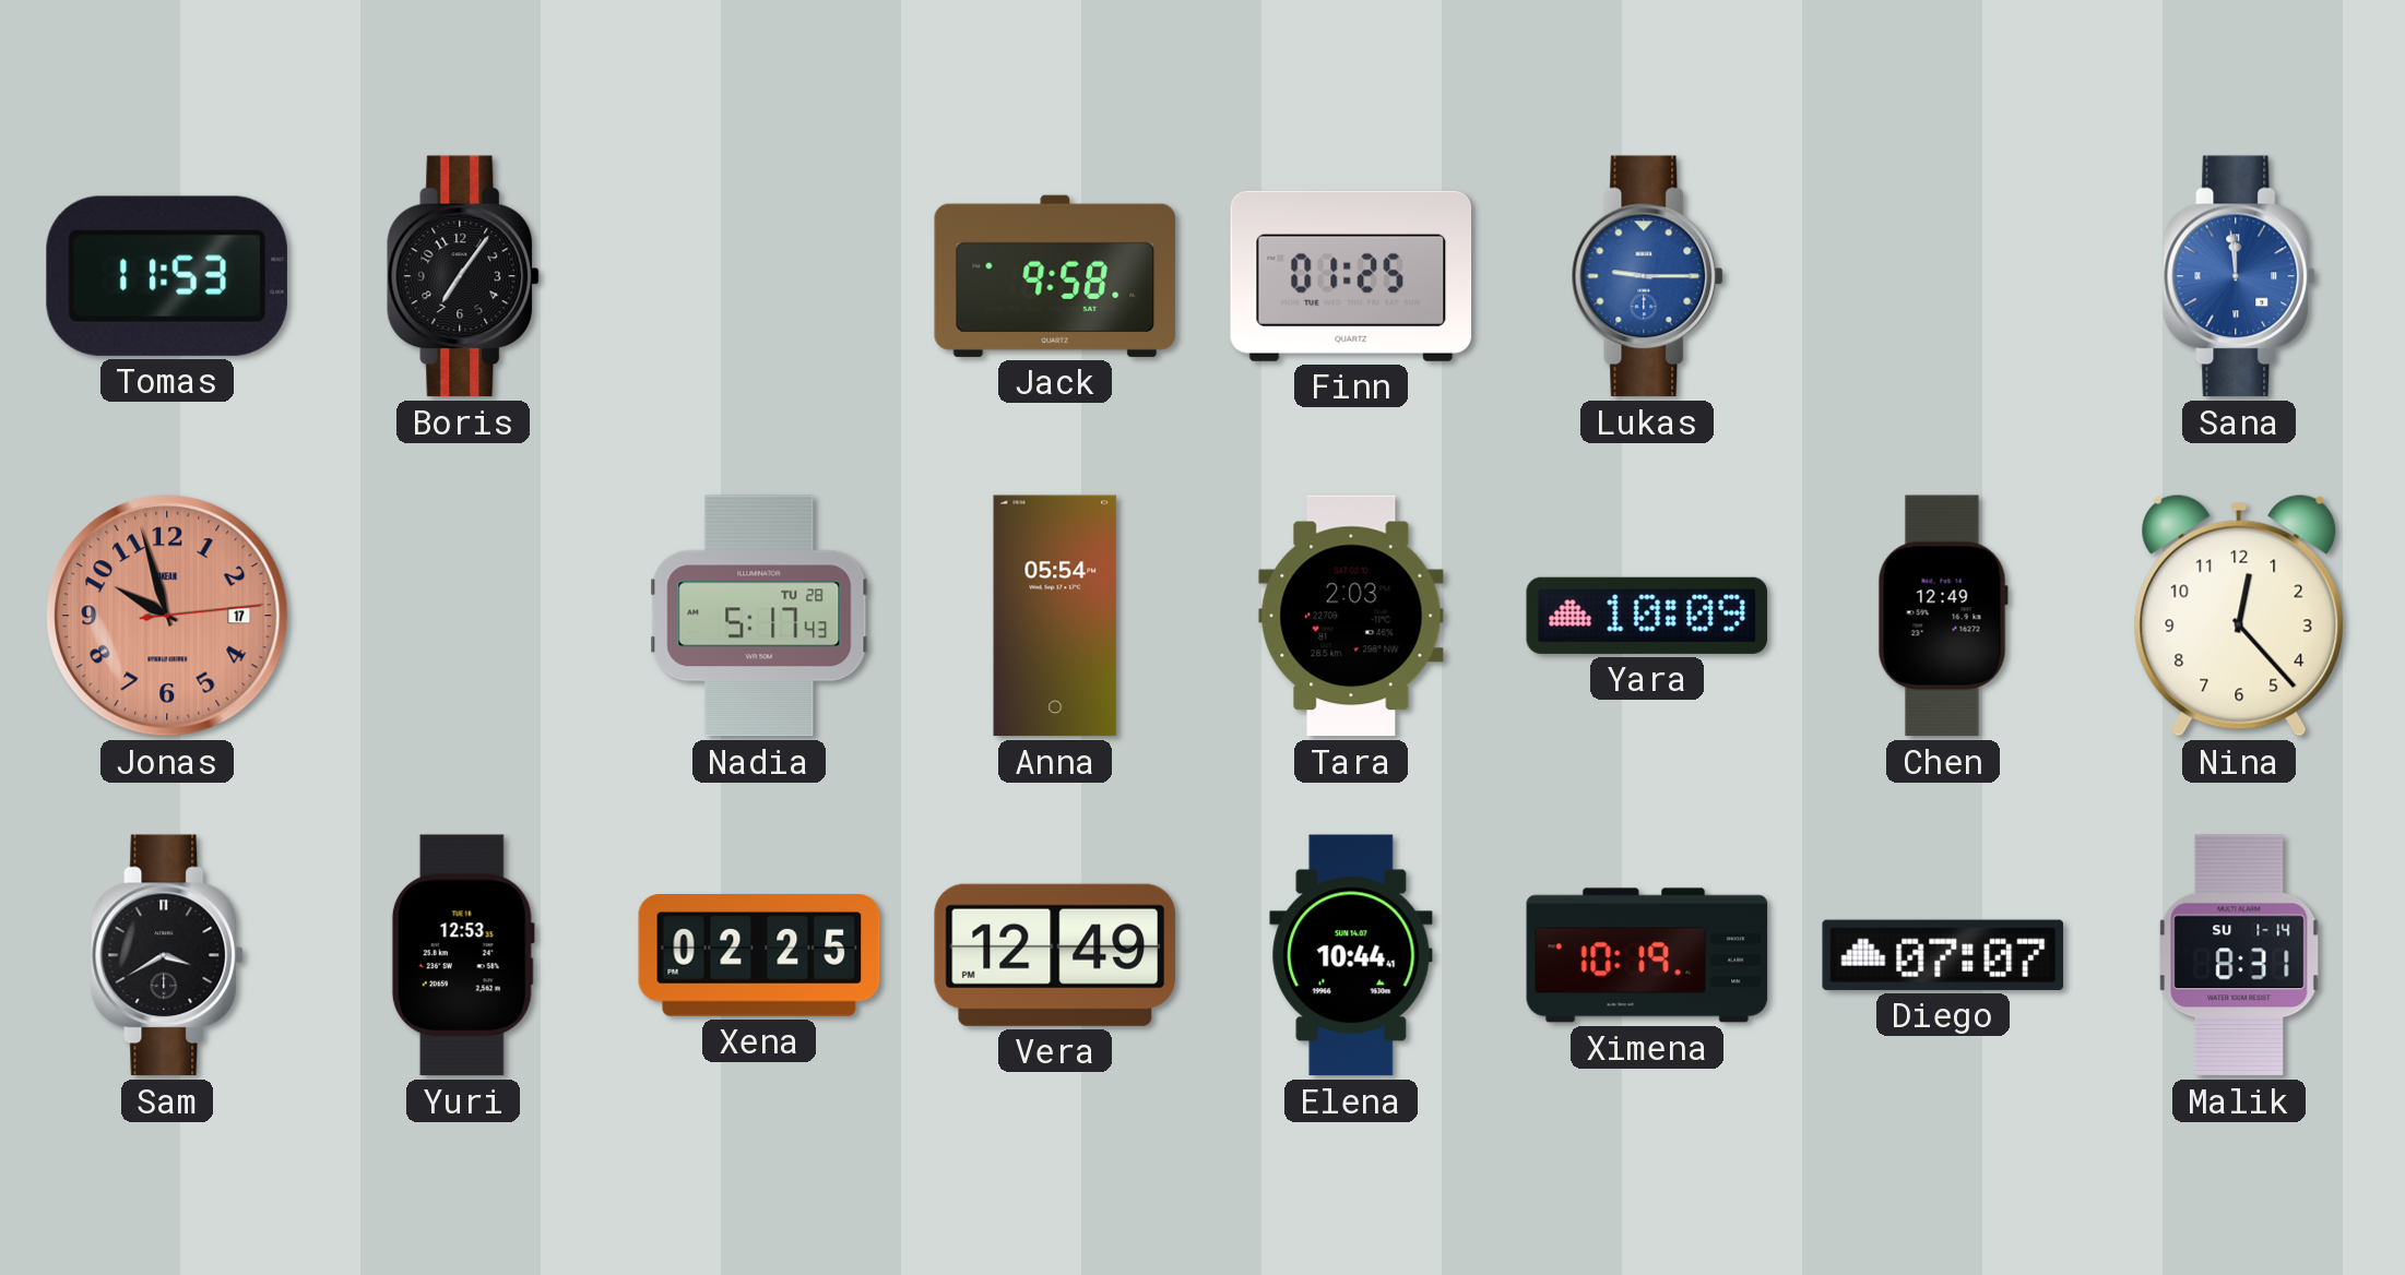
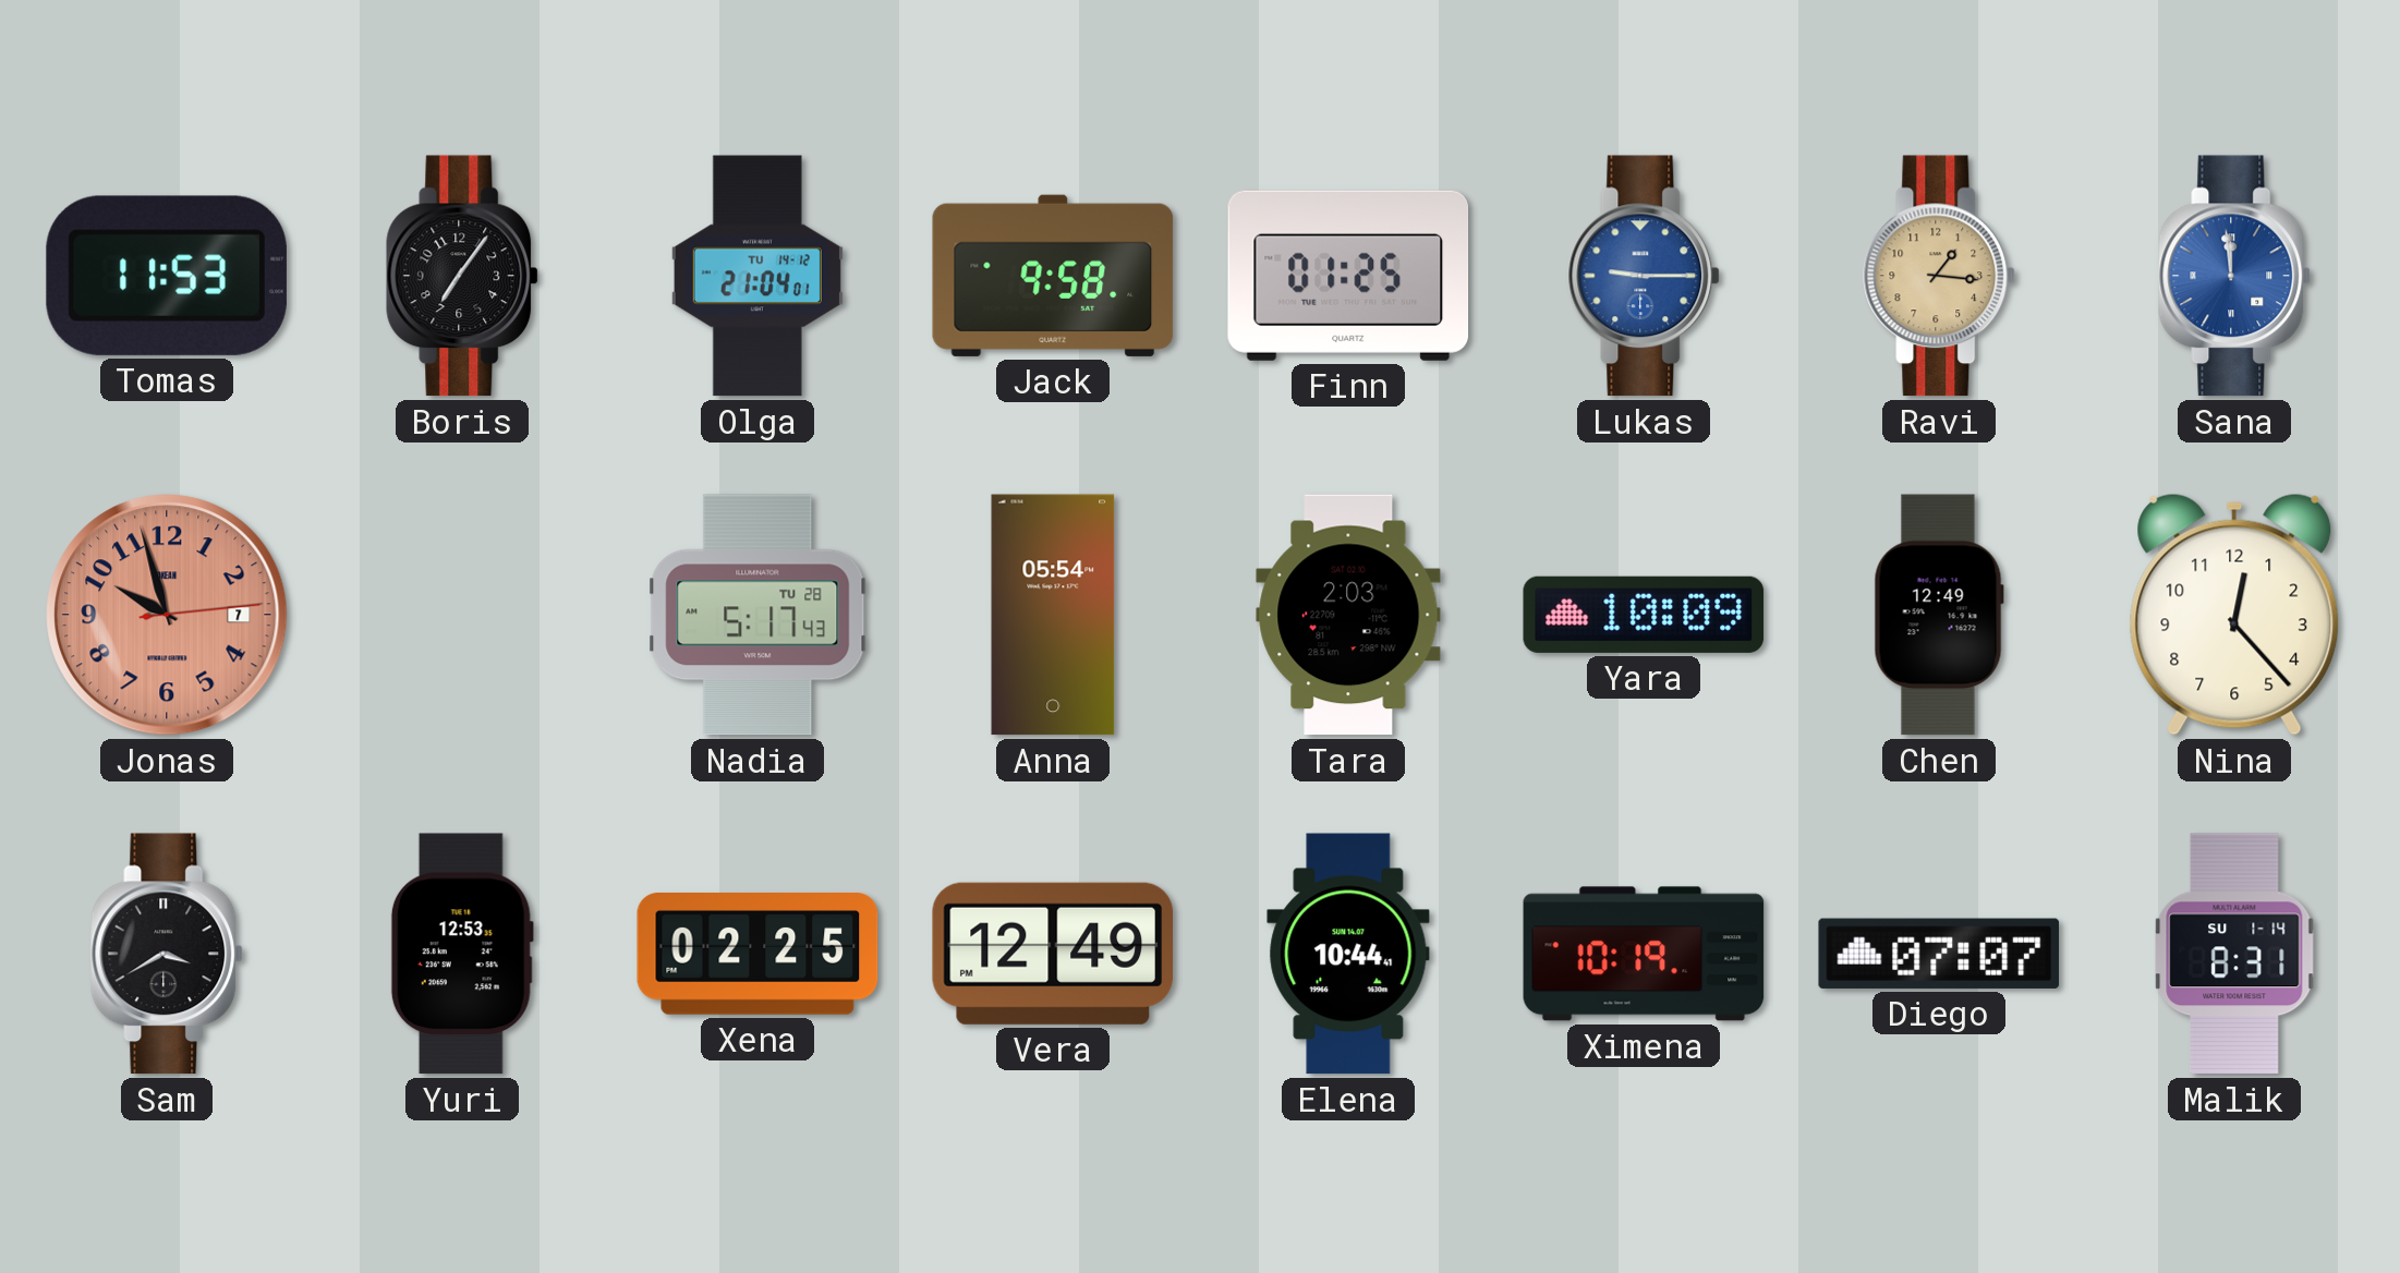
Olga: none -> 21:04 (757, 276)
Ravi: none -> 1:16 (1940, 276)
Jonas date: 17 -> 7 (167, 615)
